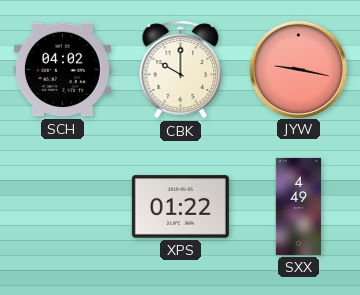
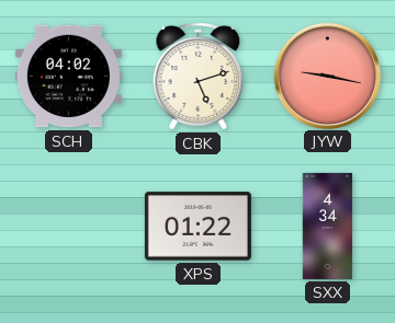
CBK: 10:00 -> 5:12 (199, 77)
SXX: 4:49 -> 4:34 (328, 226)
